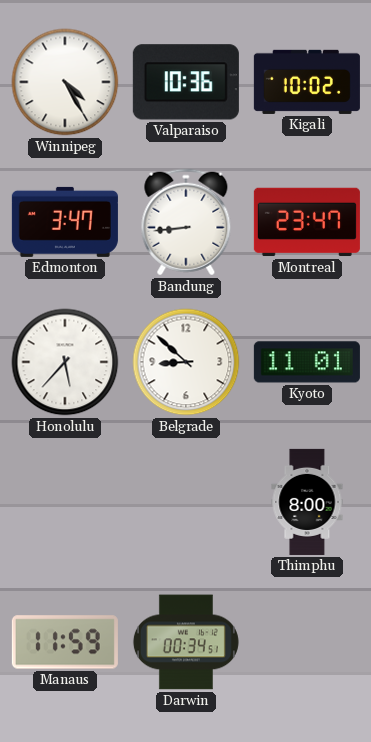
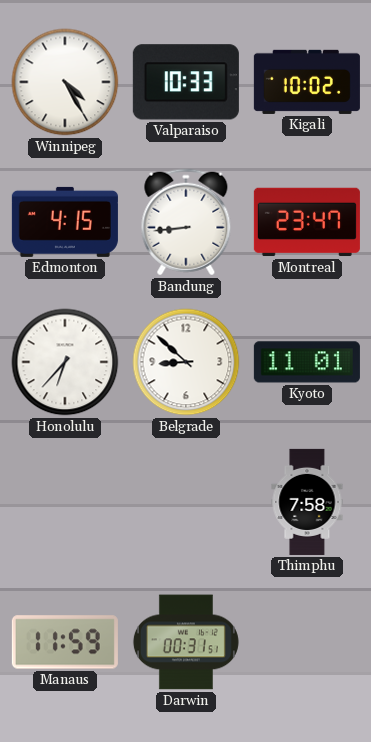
Valparaiso: 10:36 -> 10:33 (186, 82)
Edmonton: 3:47 -> 4:15 (65, 222)
Honolulu: 5:37 -> 6:37 (65, 362)
Thimphu: 8:00 -> 7:58 (307, 502)
Darwin: 00:34 -> 00:31 (186, 642)
